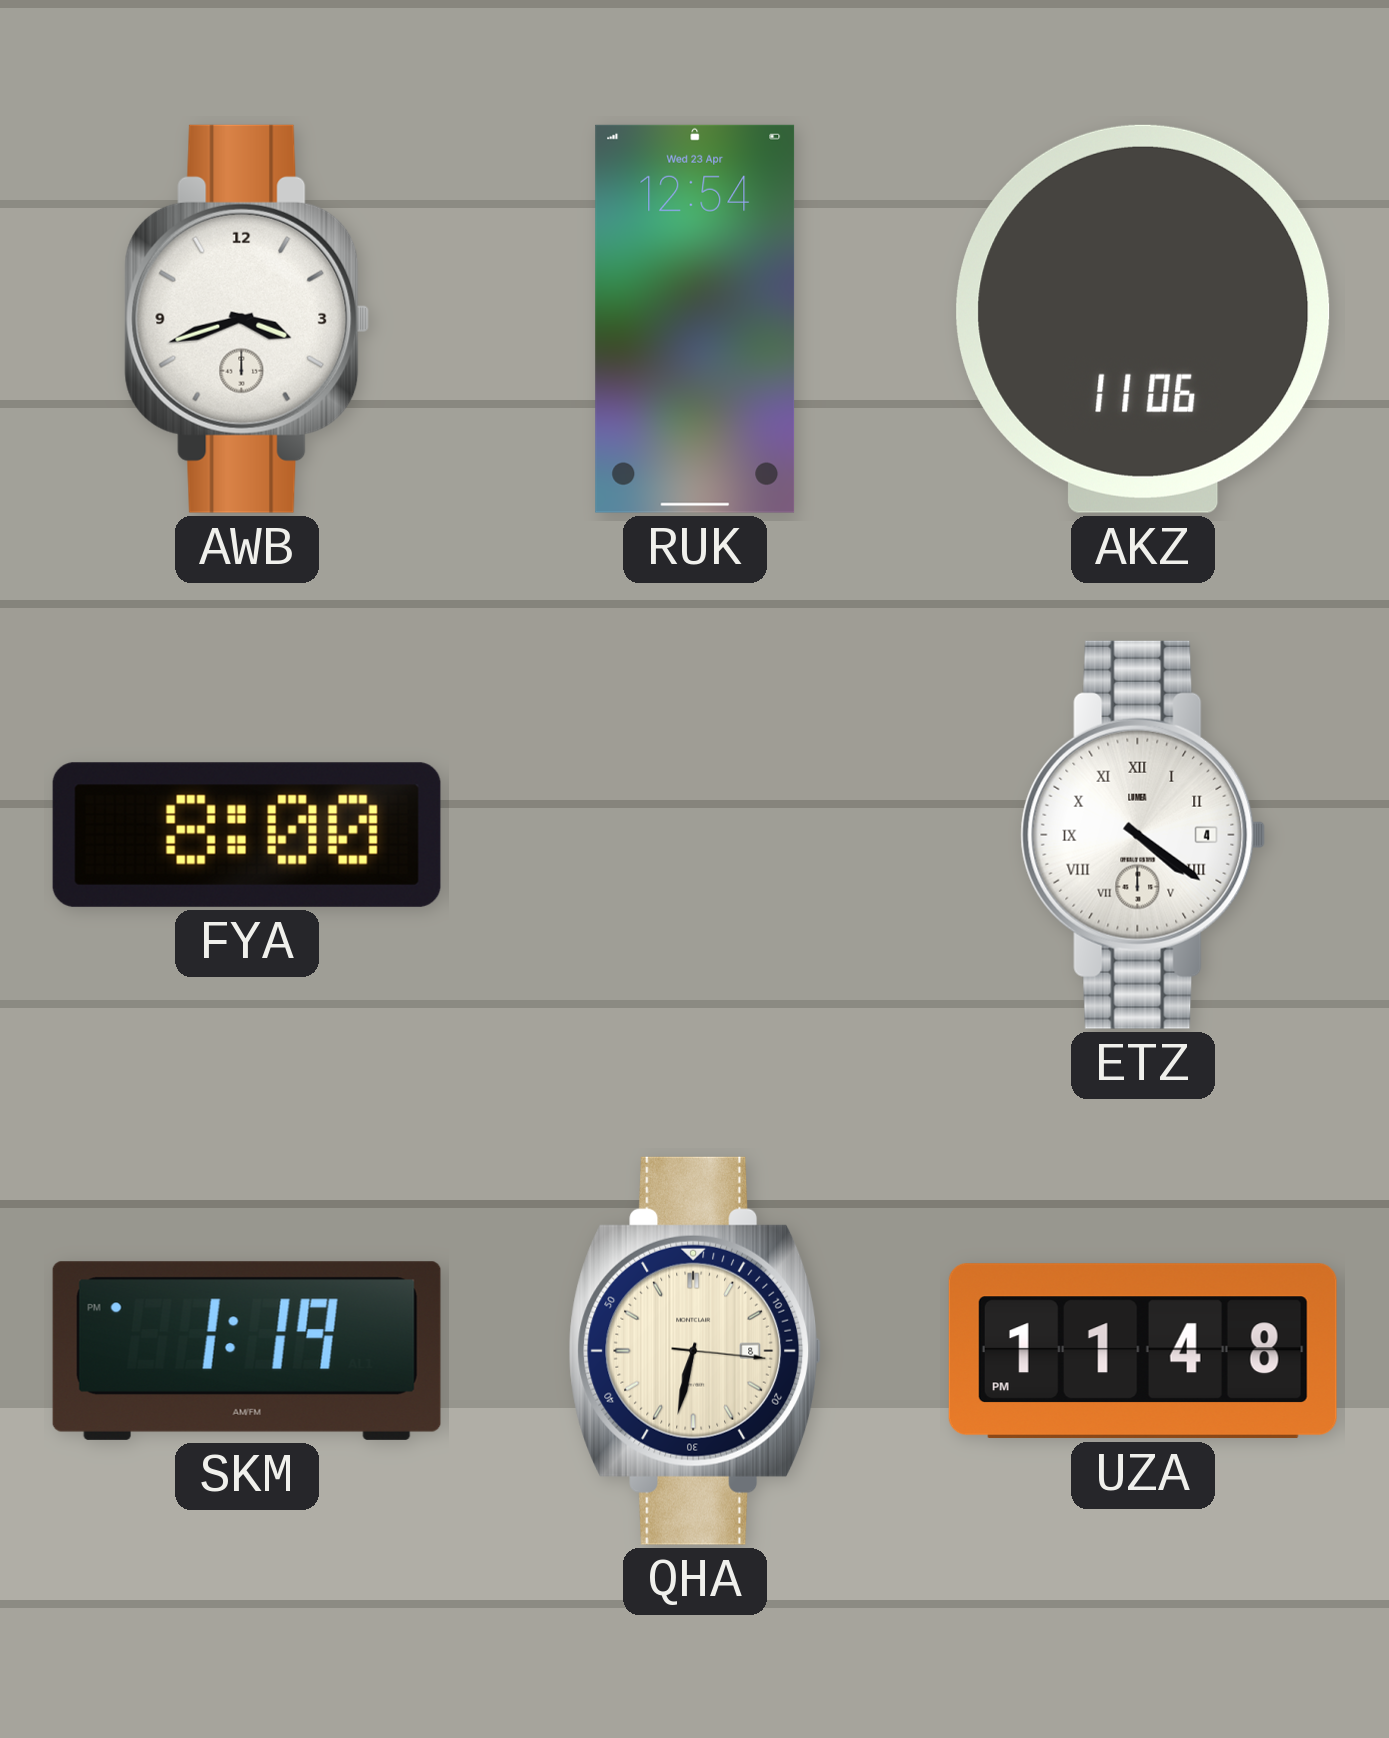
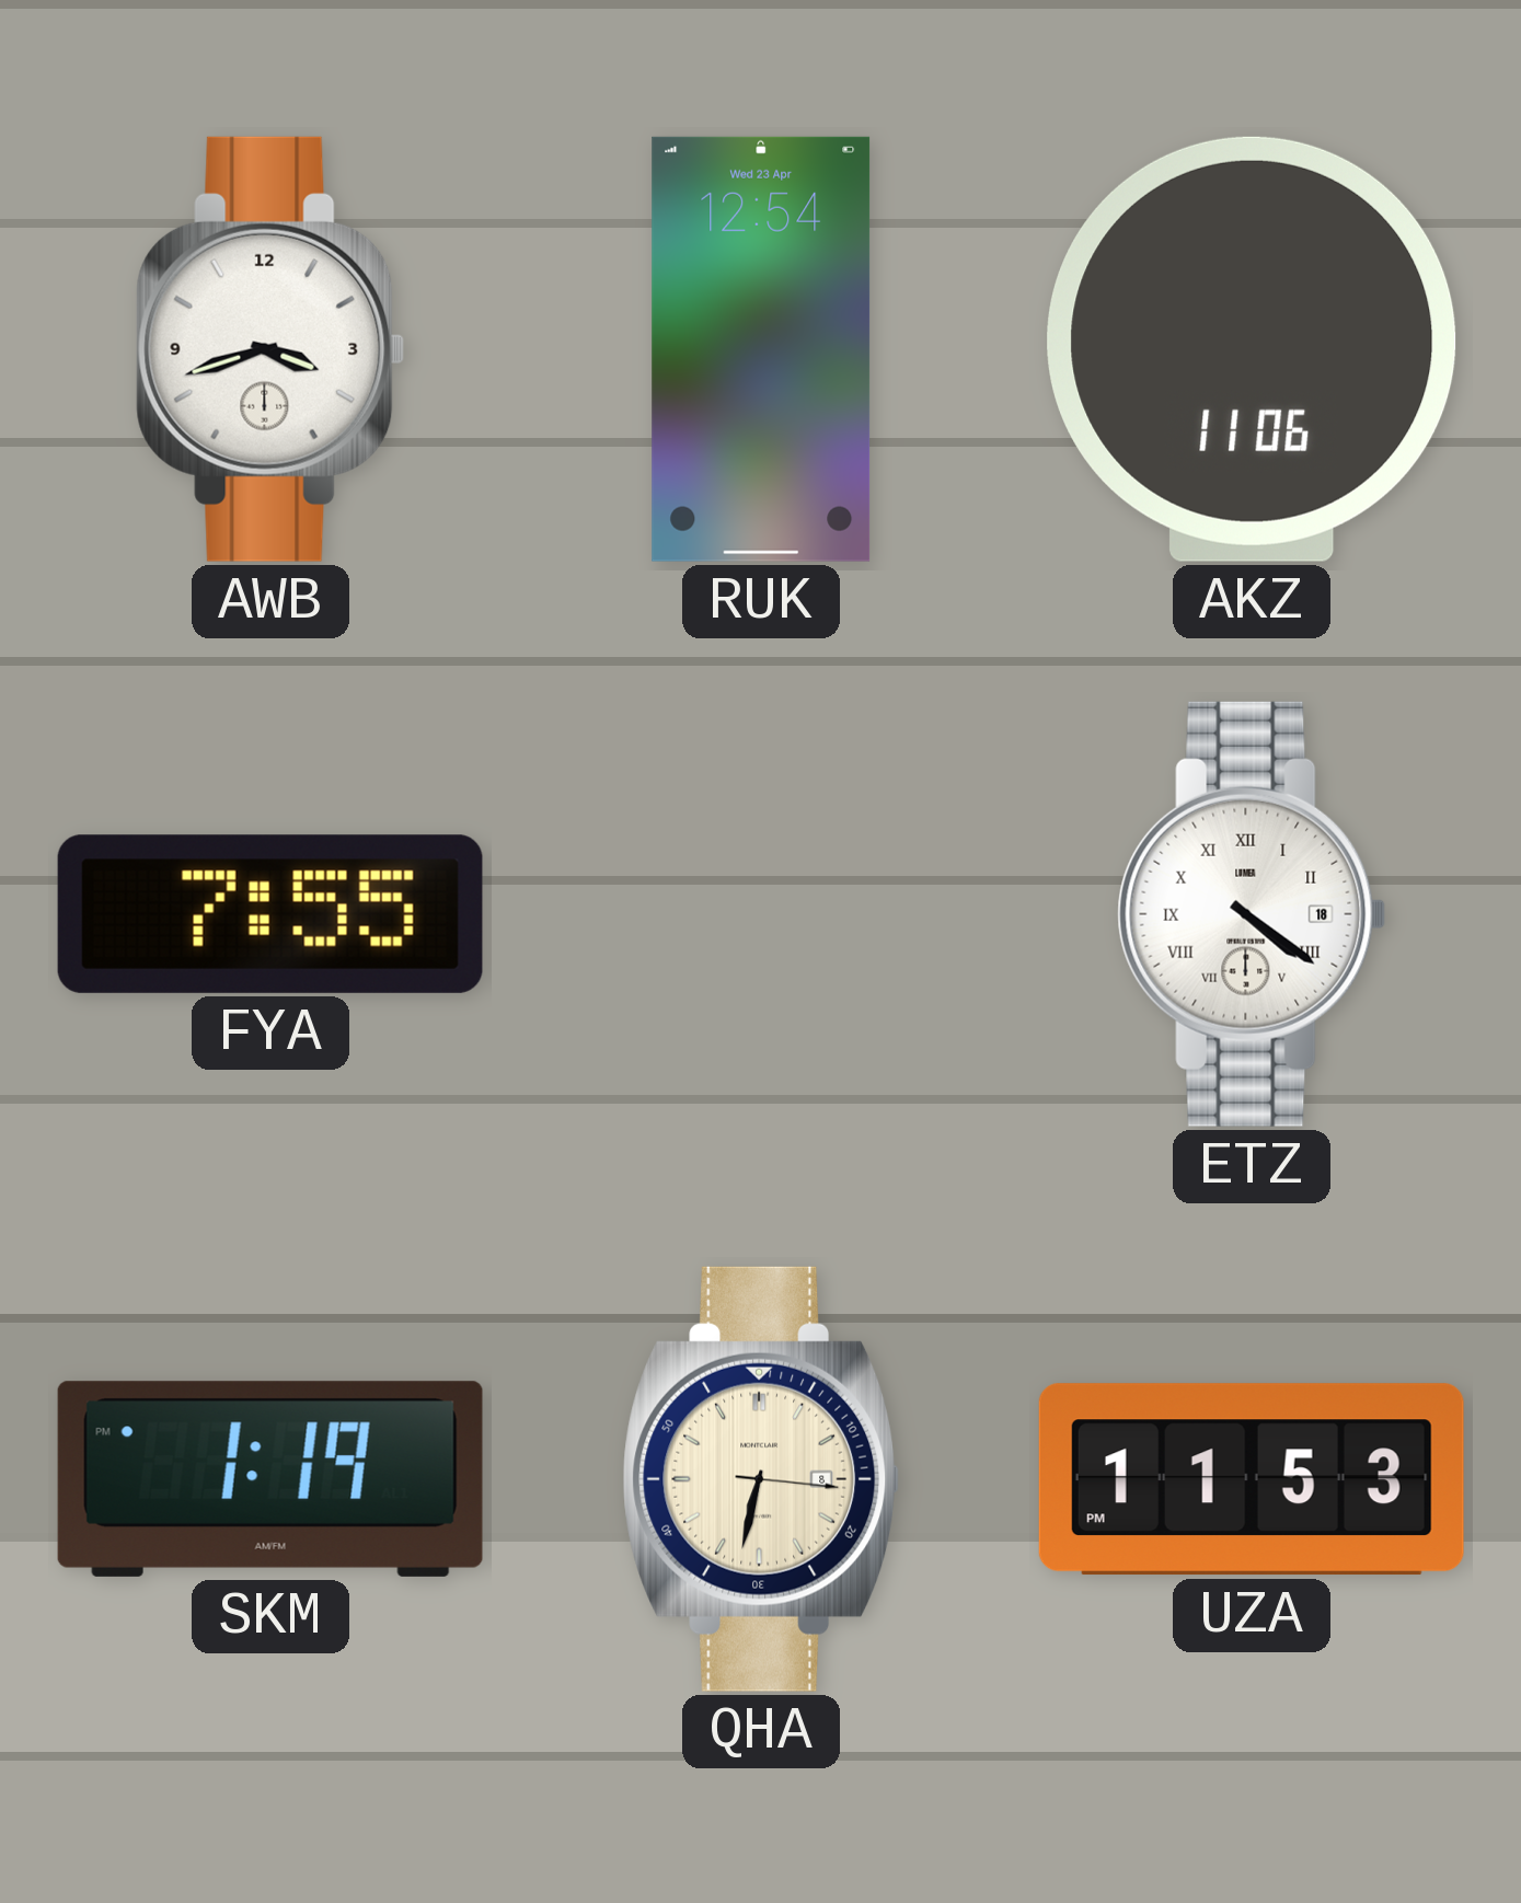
FYA: 8:00 -> 7:55 (270, 914)
ETZ date: 4 -> 18 (1252, 914)
UZA: 11:48 -> 11:53 (1252, 1479)
